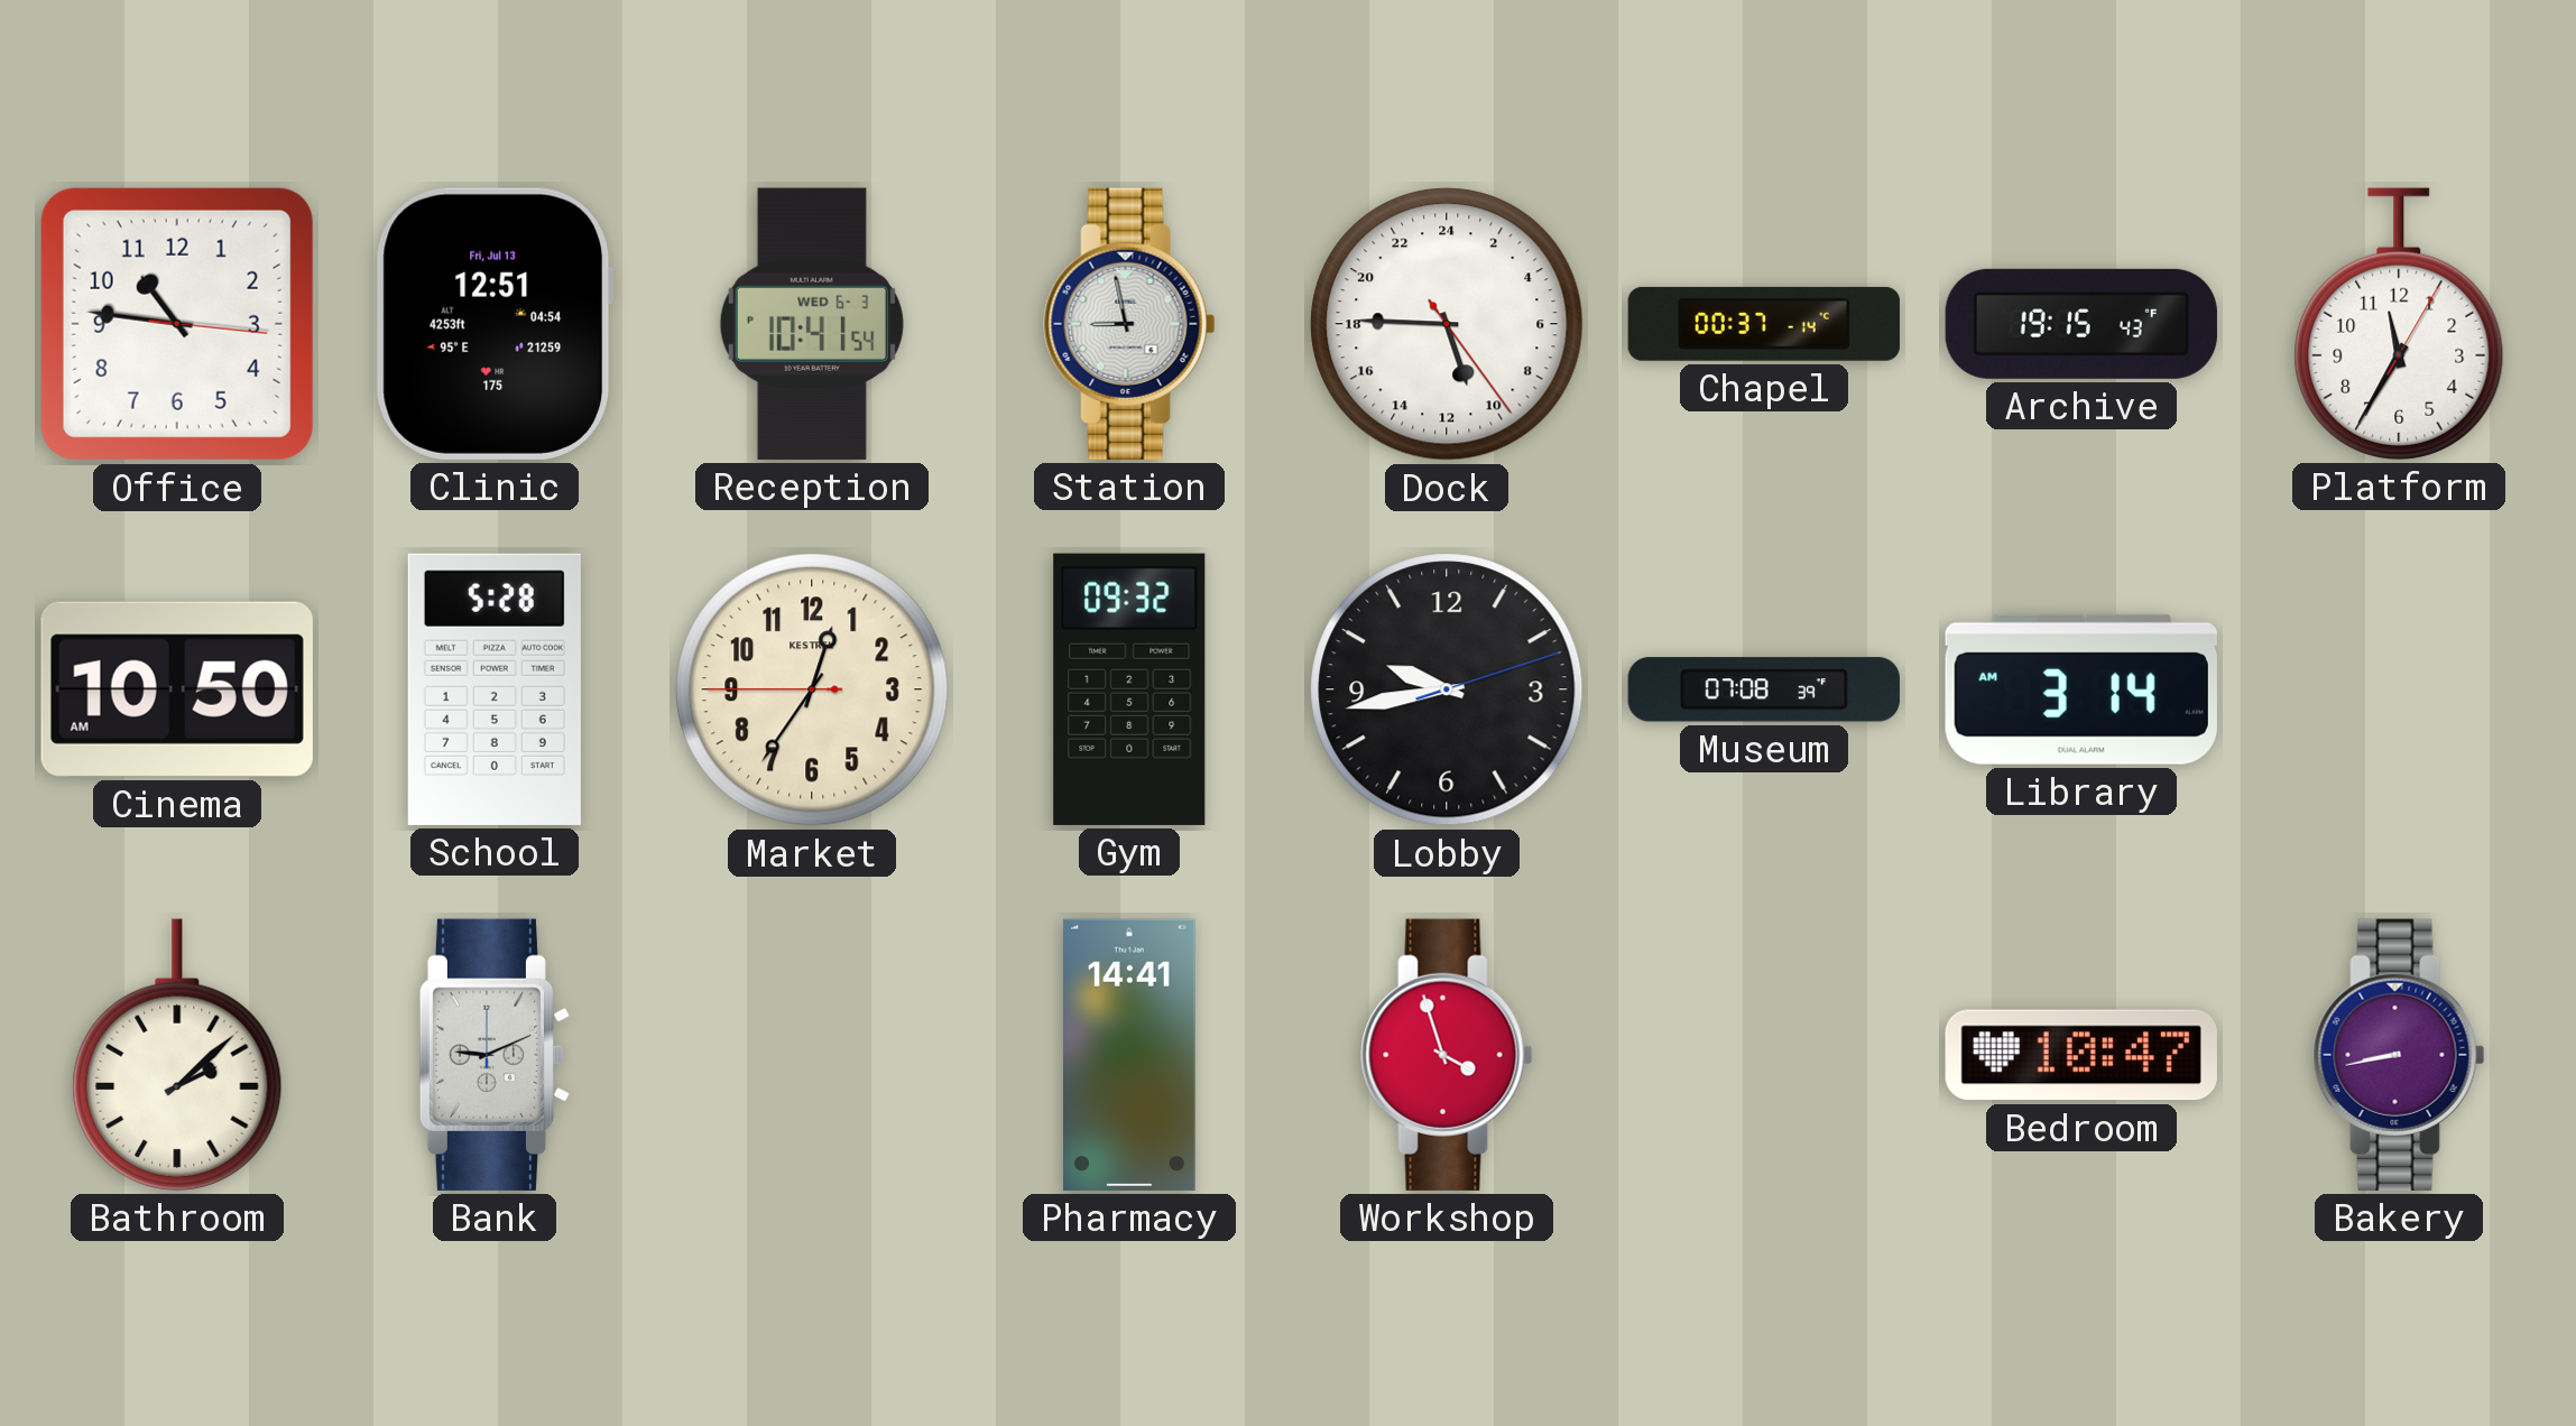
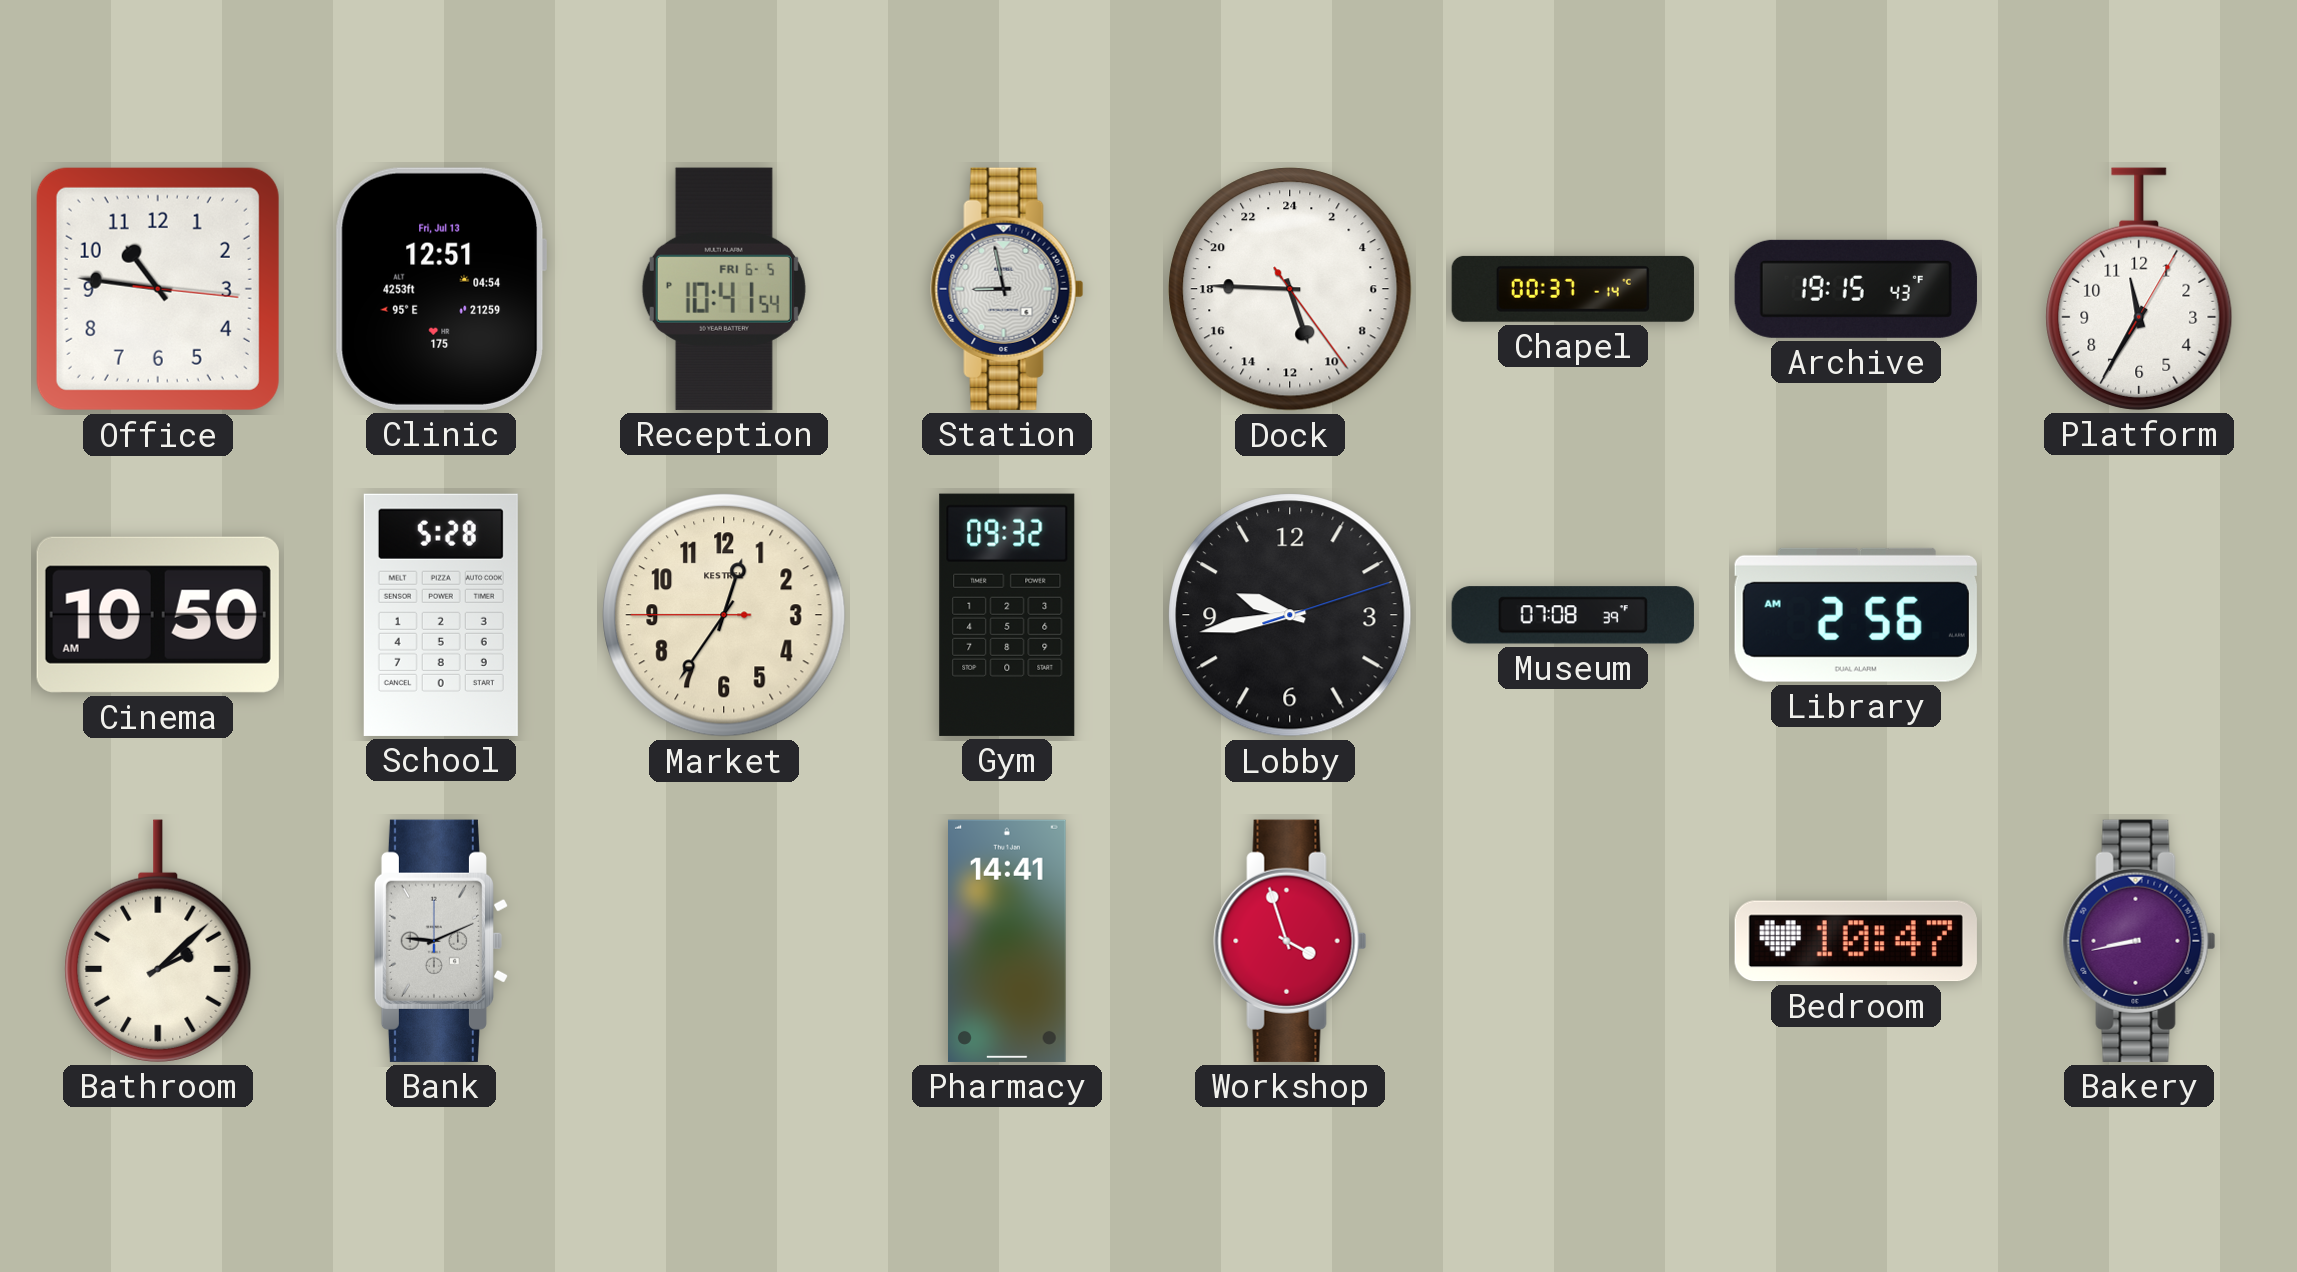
Reception date: WED 6-3 -> FRI 6-5 (724, 289)
Library: 3:14 -> 2:56 (1856, 615)
